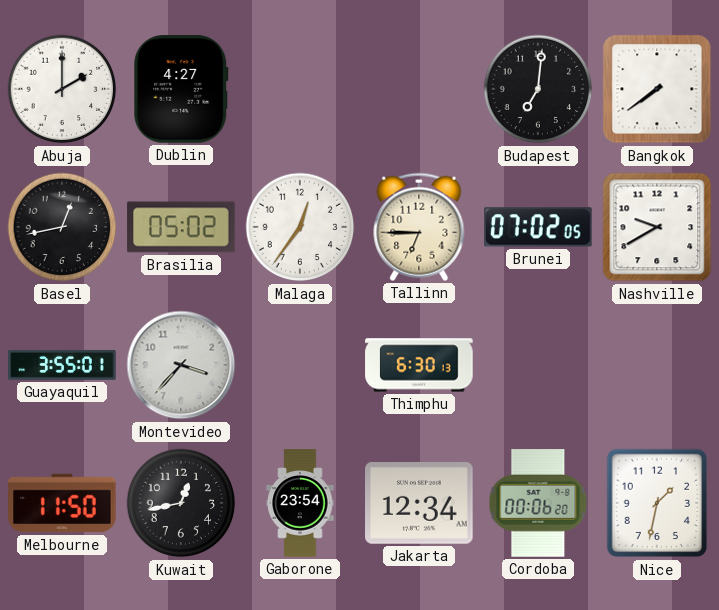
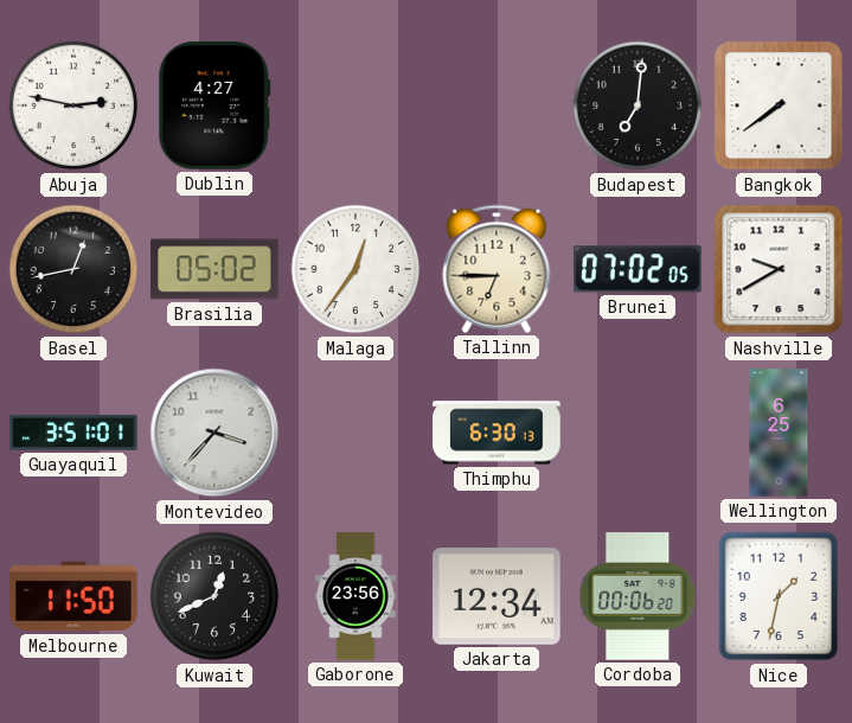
Abuja: 2:00 -> 2:47 (73, 105)
Guayaquil: 3:55 -> 3:51 (73, 433)
Wellington: none -> 6:25 (779, 433)
Kuwait: 12:43 -> 12:41 (214, 596)
Gaborone: 23:54 -> 23:56 (355, 596)
